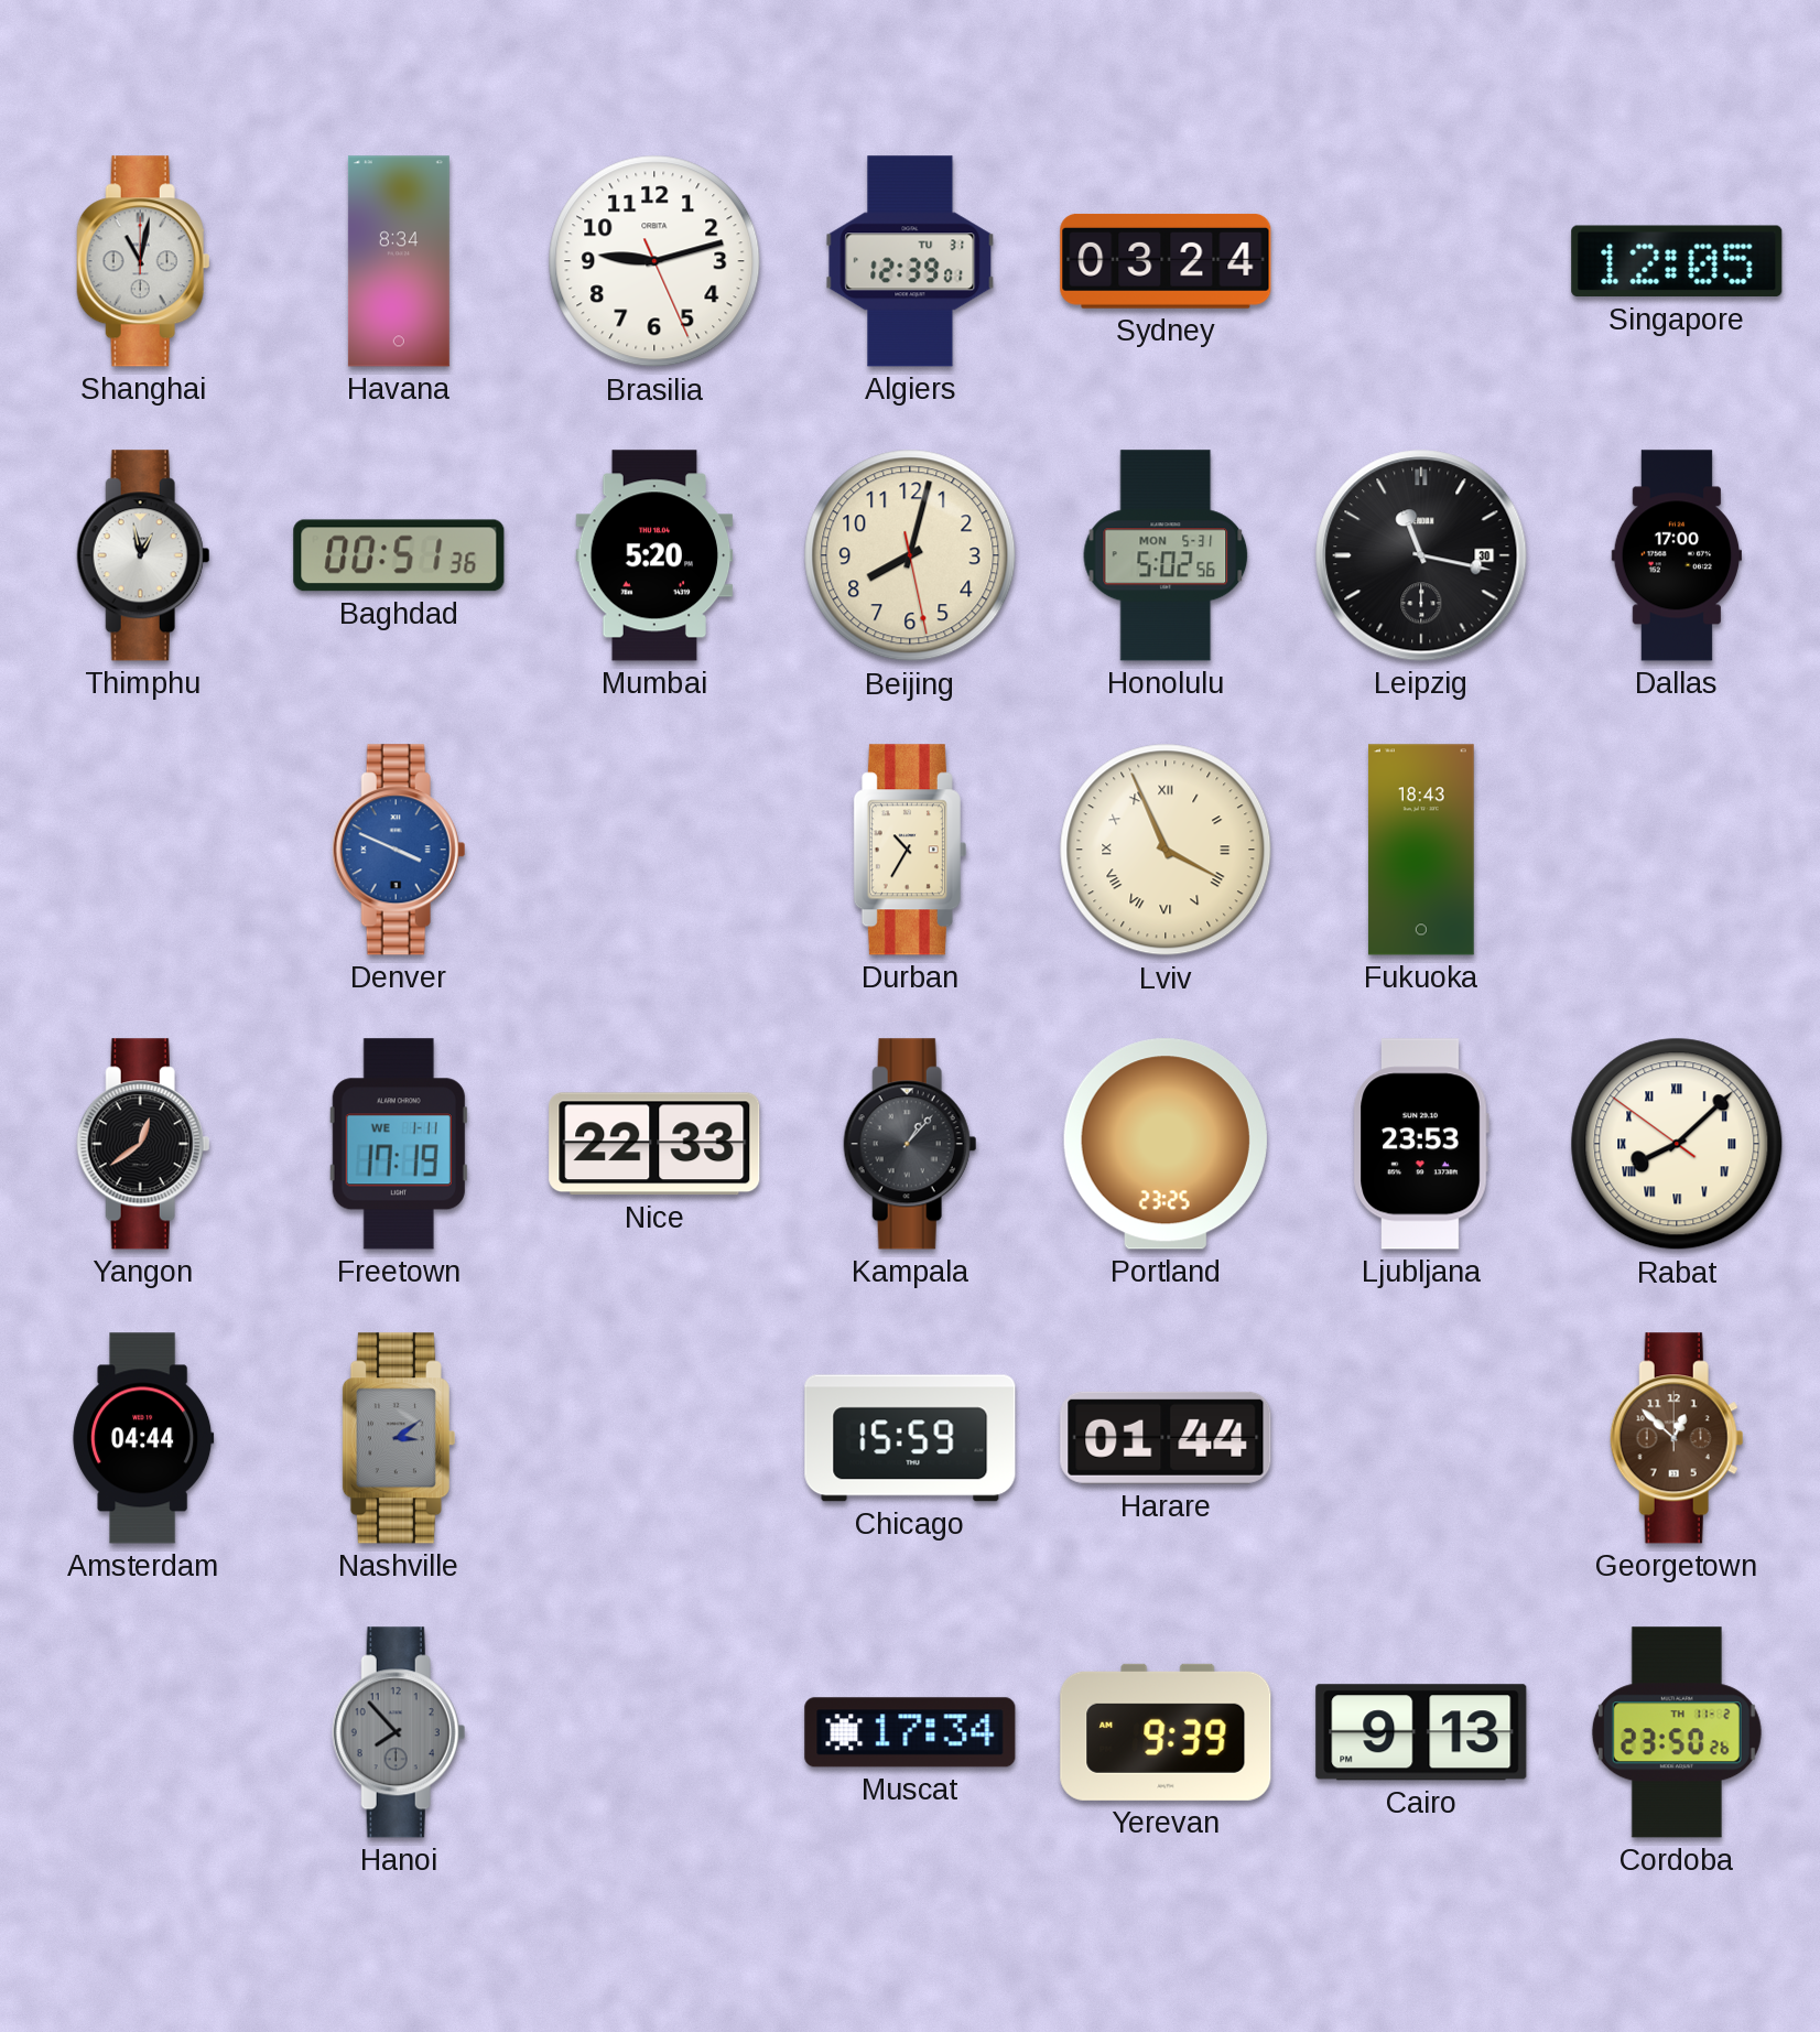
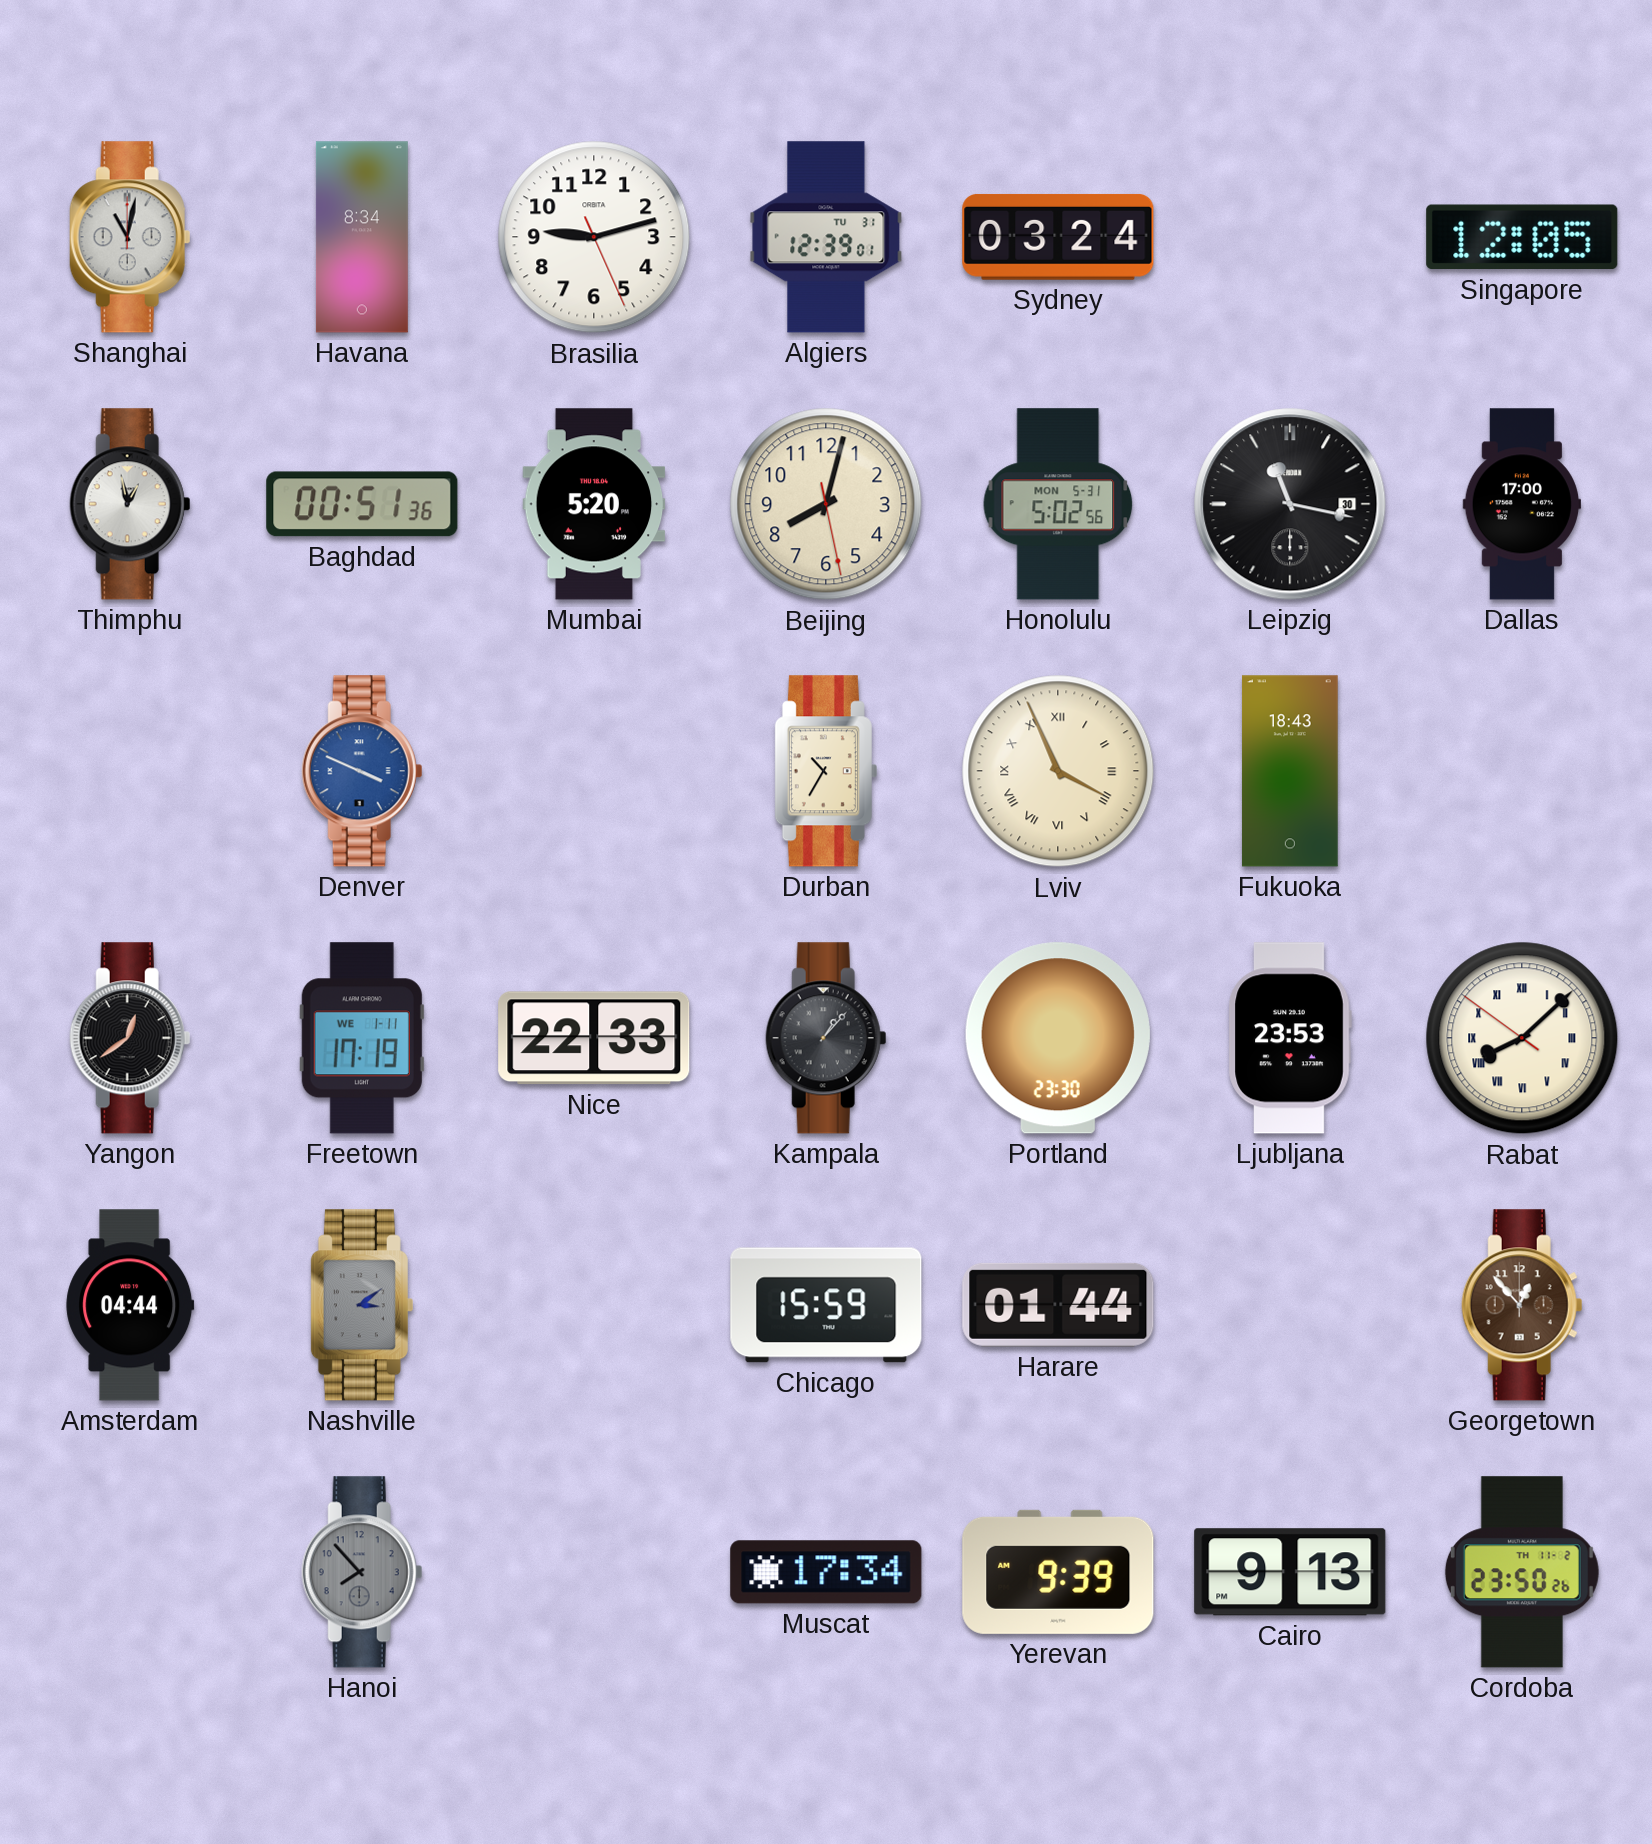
Portland: 23:25 -> 23:30 (1058, 1038)
Georgetown: 12:52 -> 12:53 (1522, 1305)
